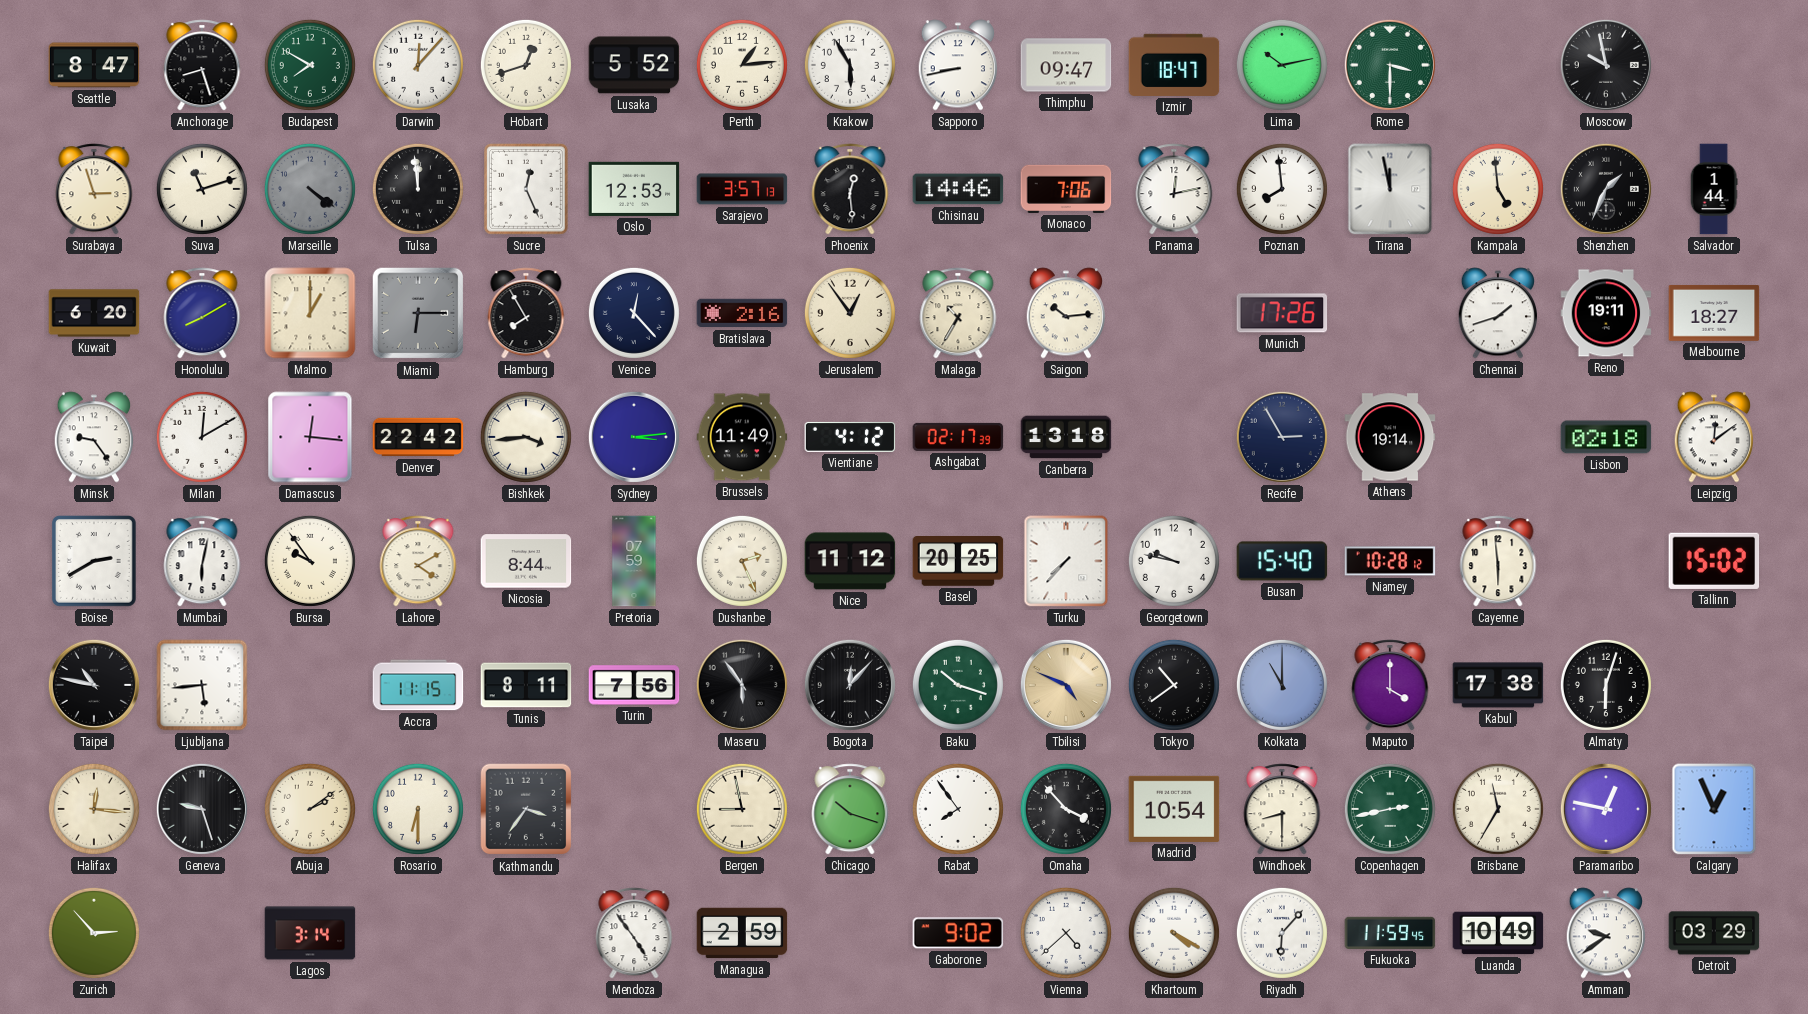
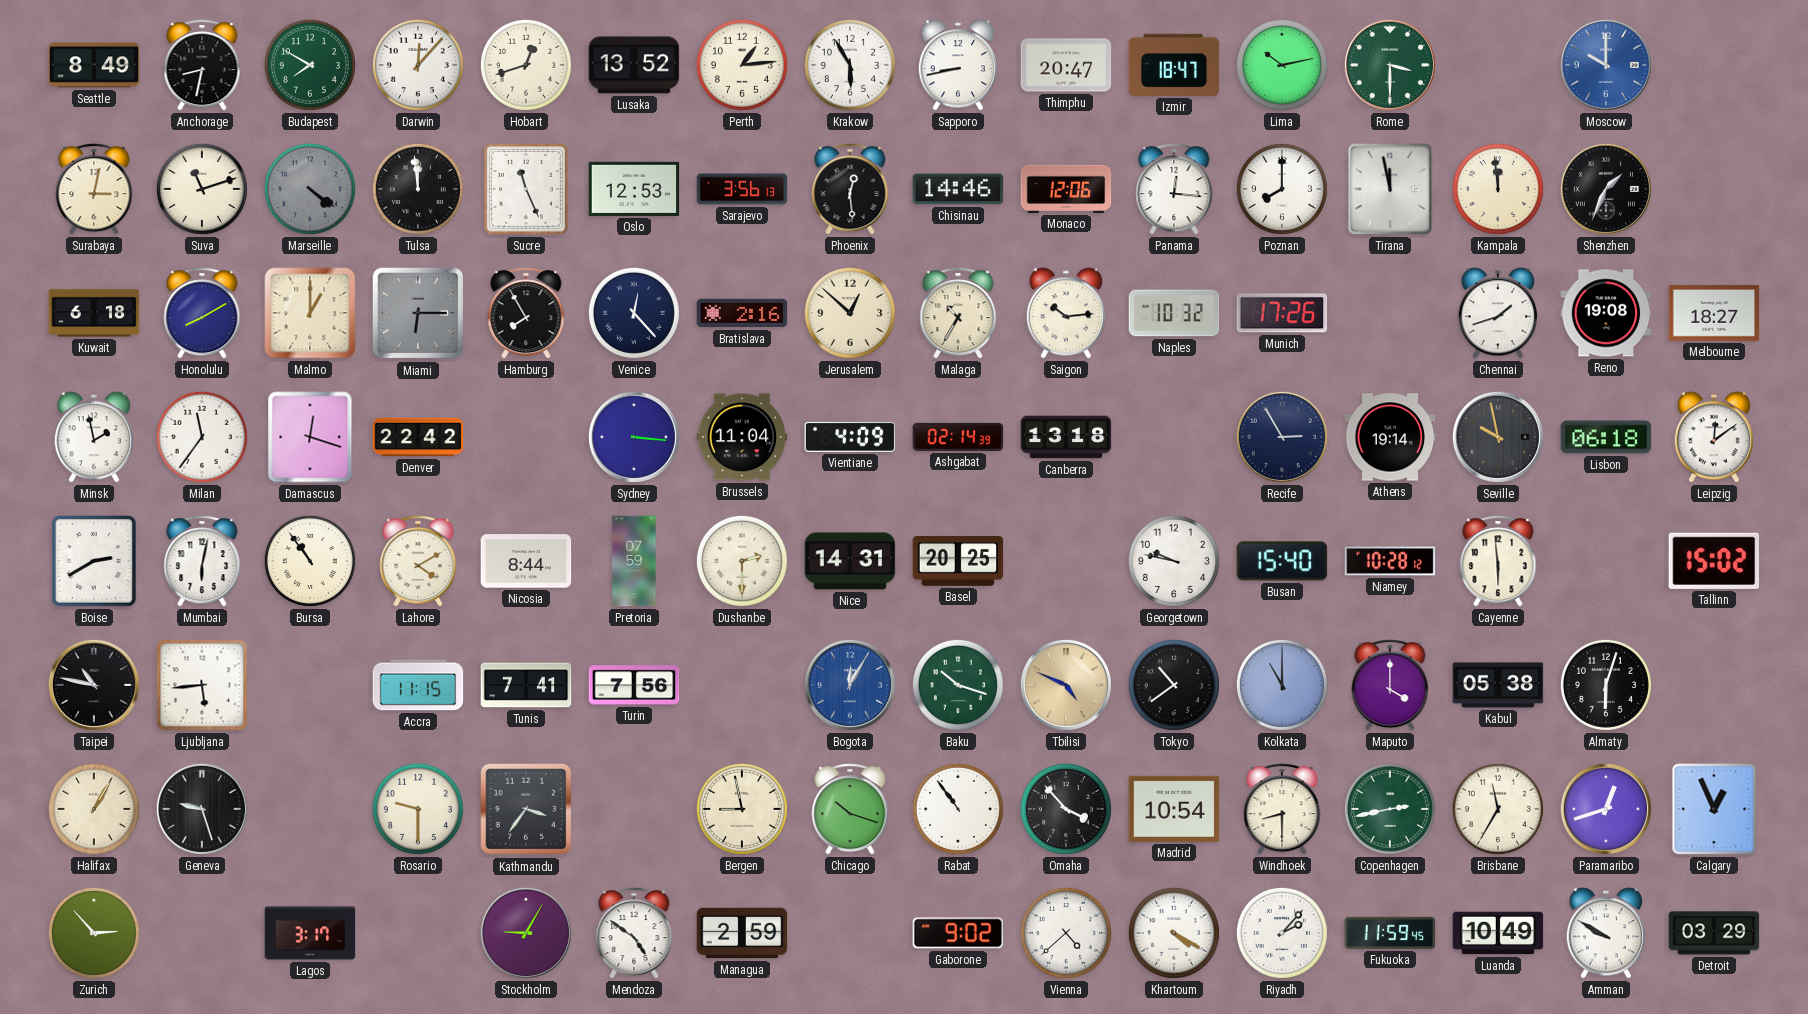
Seattle: 8:47 -> 8:49 (94, 65)
Anchorage: 8:27 -> 8:32 (202, 65)
Lusaka: 5:52 -> 13:52 (634, 65)
Thimphu: 09:47 -> 20:47 (1066, 65)
Moscow: 9:58 -> 10:00 (1606, 65)
Moscow dial: black -> blue (1606, 65)
Surabaya: 2:57 -> 3:02 (94, 189)
Sucre: 12:26 -> 11:26 (526, 189)
Sarajevo: 3:57 -> 3:56 (742, 189)
Monaco: 7:06 -> 12:06 (1066, 189)
Panama: 12:13 -> 12:16 (1174, 189)
Poznan: 7:59 -> 8:00 (1282, 189)
Kampala: 4:59 -> 11:59 (1498, 189)
Salvador: 1:44 -> none (1714, 189)
Kuwait: 6:20 -> 6:18 (94, 313)
Jerusalem: 12:54 -> 12:52 (850, 313)
Naples: none -> 10:32 (1174, 313)
Reno: 19:11 -> 19:08 (1606, 313)
Minsk: 9:24 -> 1:58 (93, 437)
Milan: 12:10 -> 11:36 (202, 437)
Damascus: 12:16 -> 12:18 (310, 437)
Bishkek: 3:44 -> none (526, 437)
Sydney: 3:14 -> 3:16 (634, 437)
Brussels: 11:49 -> 11:04 (742, 437)
Vientiane: 4:12 -> 4:09 (850, 437)
Ashgabat: 02:17 -> 02:14 (958, 437)
Seville: none -> 9:58 (1498, 437)
Lisbon: 02:18 -> 06:18 (1606, 437)
Bursa: 9:54 -> 10:54 (310, 561)
Dushanbe: 2:26 -> 2:30 (742, 561)
Nice: 11:12 -> 14:31 (850, 561)
Turku: 7:37 -> none (1066, 561)
Tunis: 8:11 -> 7:41 (526, 685)
Maseru: 5:54 -> none (742, 685)
Bogota: 12:07 -> 12:05 (850, 685)
Bogota dial: black -> blue (850, 685)
Kabul: 17:38 -> 05:38 (1498, 685)
Halifax: 12:16 -> 1:05 (94, 809)
Abuja: 2:09 -> none (310, 809)
Rosario: 6:30 -> 9:30 (418, 809)
Rabat: 7:54 -> 10:54 (958, 809)
Paramaribo: 12:47 -> 12:42 (1606, 809)
Lagos: 3:14 -> 3:17 (310, 933)
Stockholm: none -> 9:05 (526, 933)
Mendoza: 4:54 -> 4:51 (634, 933)
Riyadh: 6:07 -> 2:07 (1282, 933)
Amman: 9:39 -> 9:50 (1605, 933)
